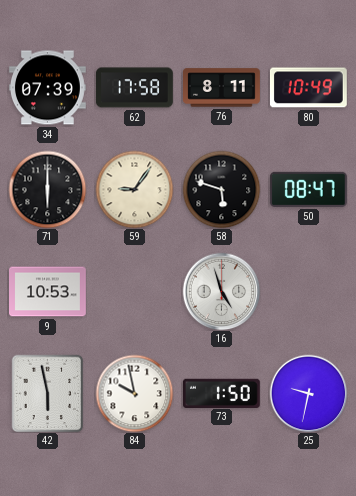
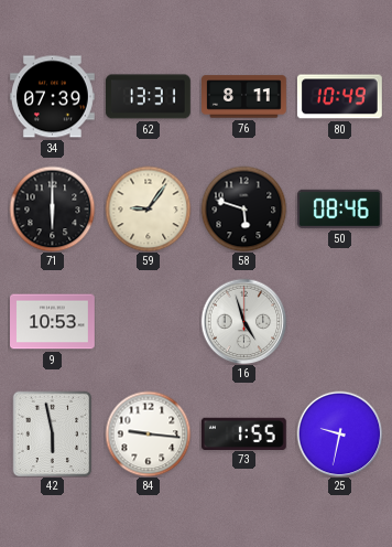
62: 17:58 -> 13:31 (148, 97)
50: 08:47 -> 08:46 (339, 208)
84: 9:58 -> 9:16 (148, 433)
73: 1:50 -> 1:55 (243, 433)
